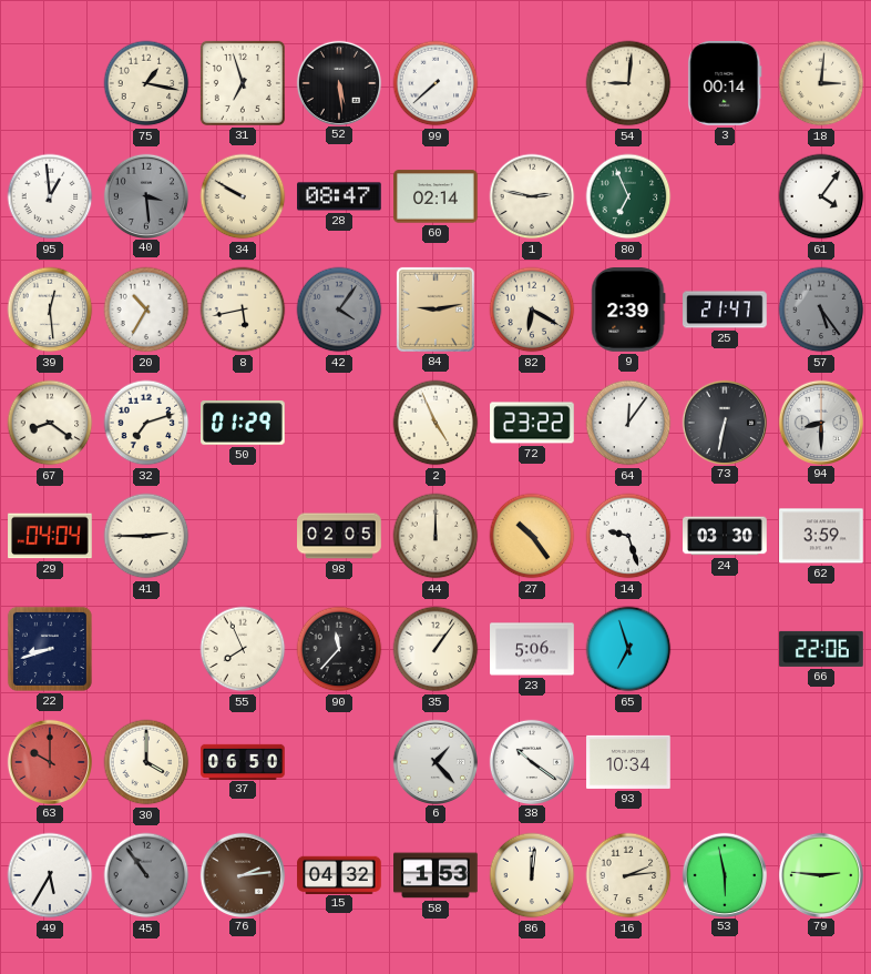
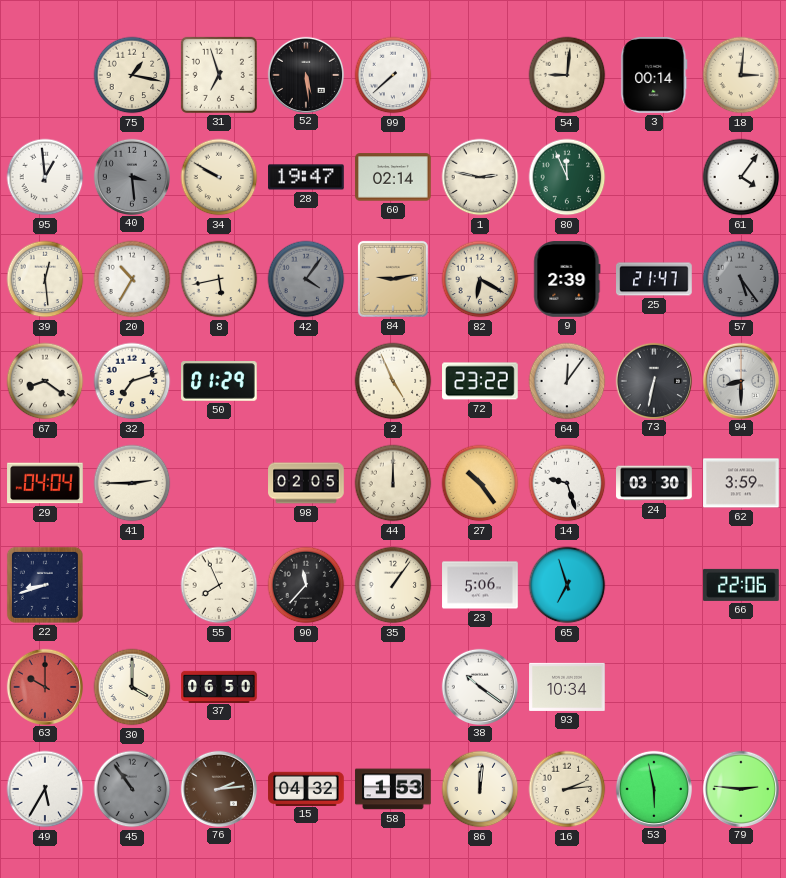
28: 08:47 -> 19:47 (306, 177)
80: 6:56 -> 11:56 (567, 177)
6: 1:23 -> none (434, 761)
